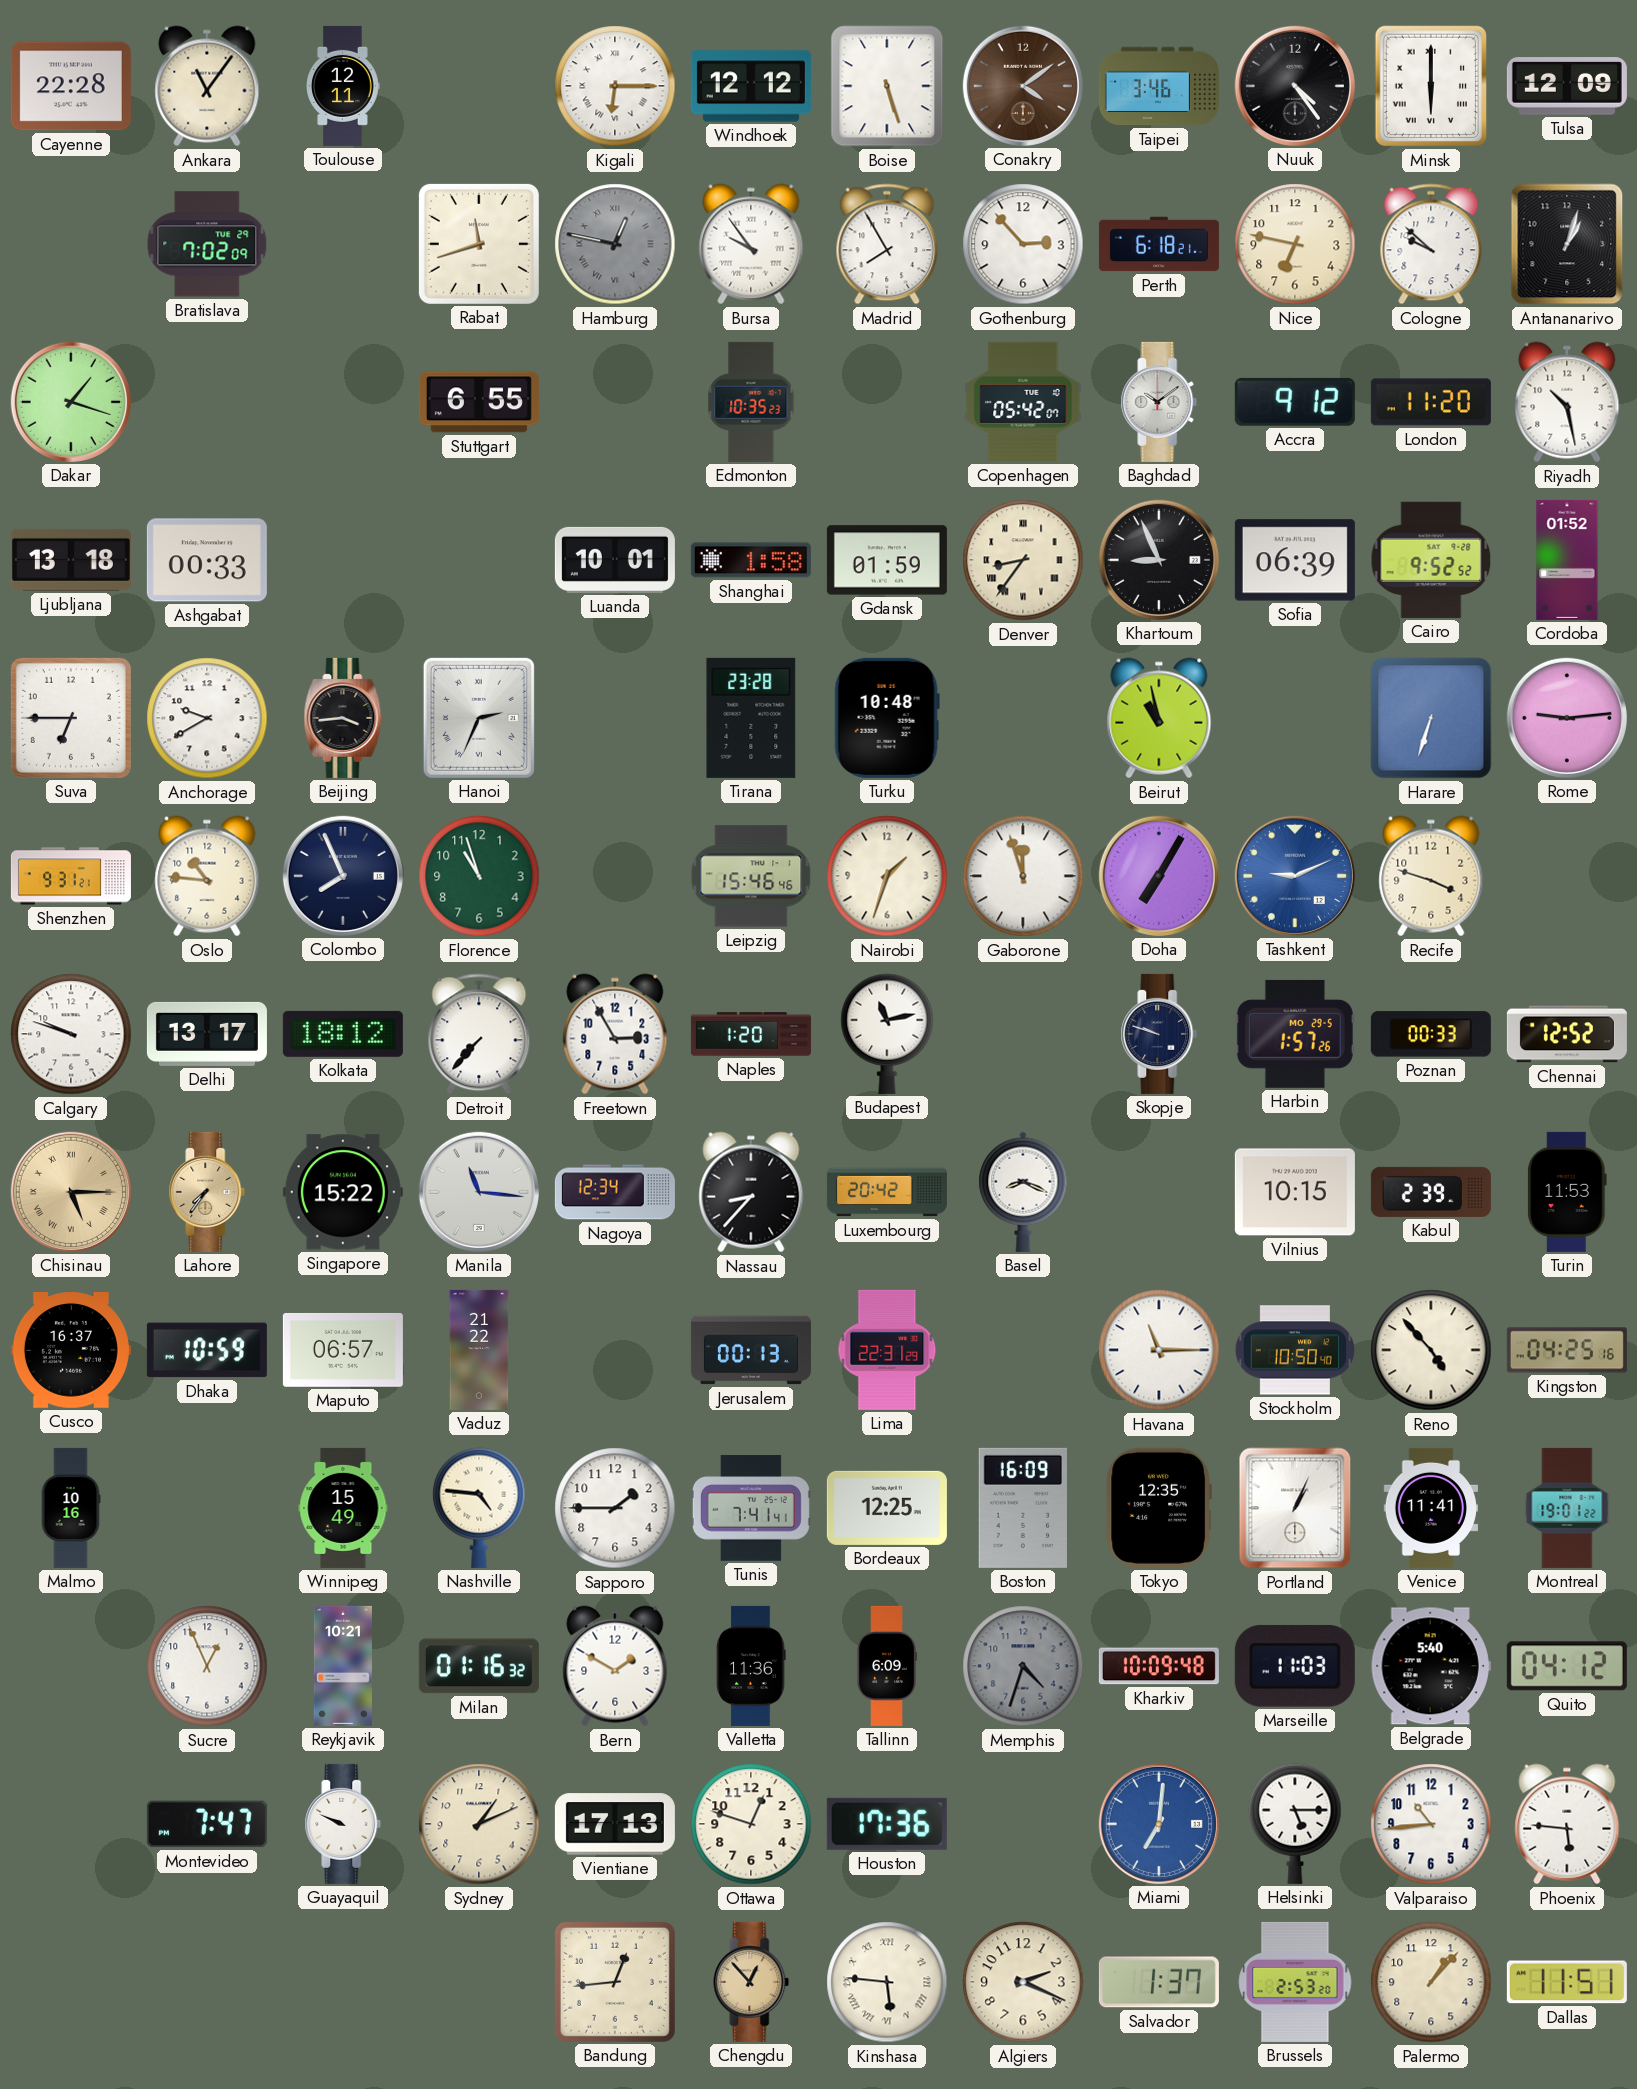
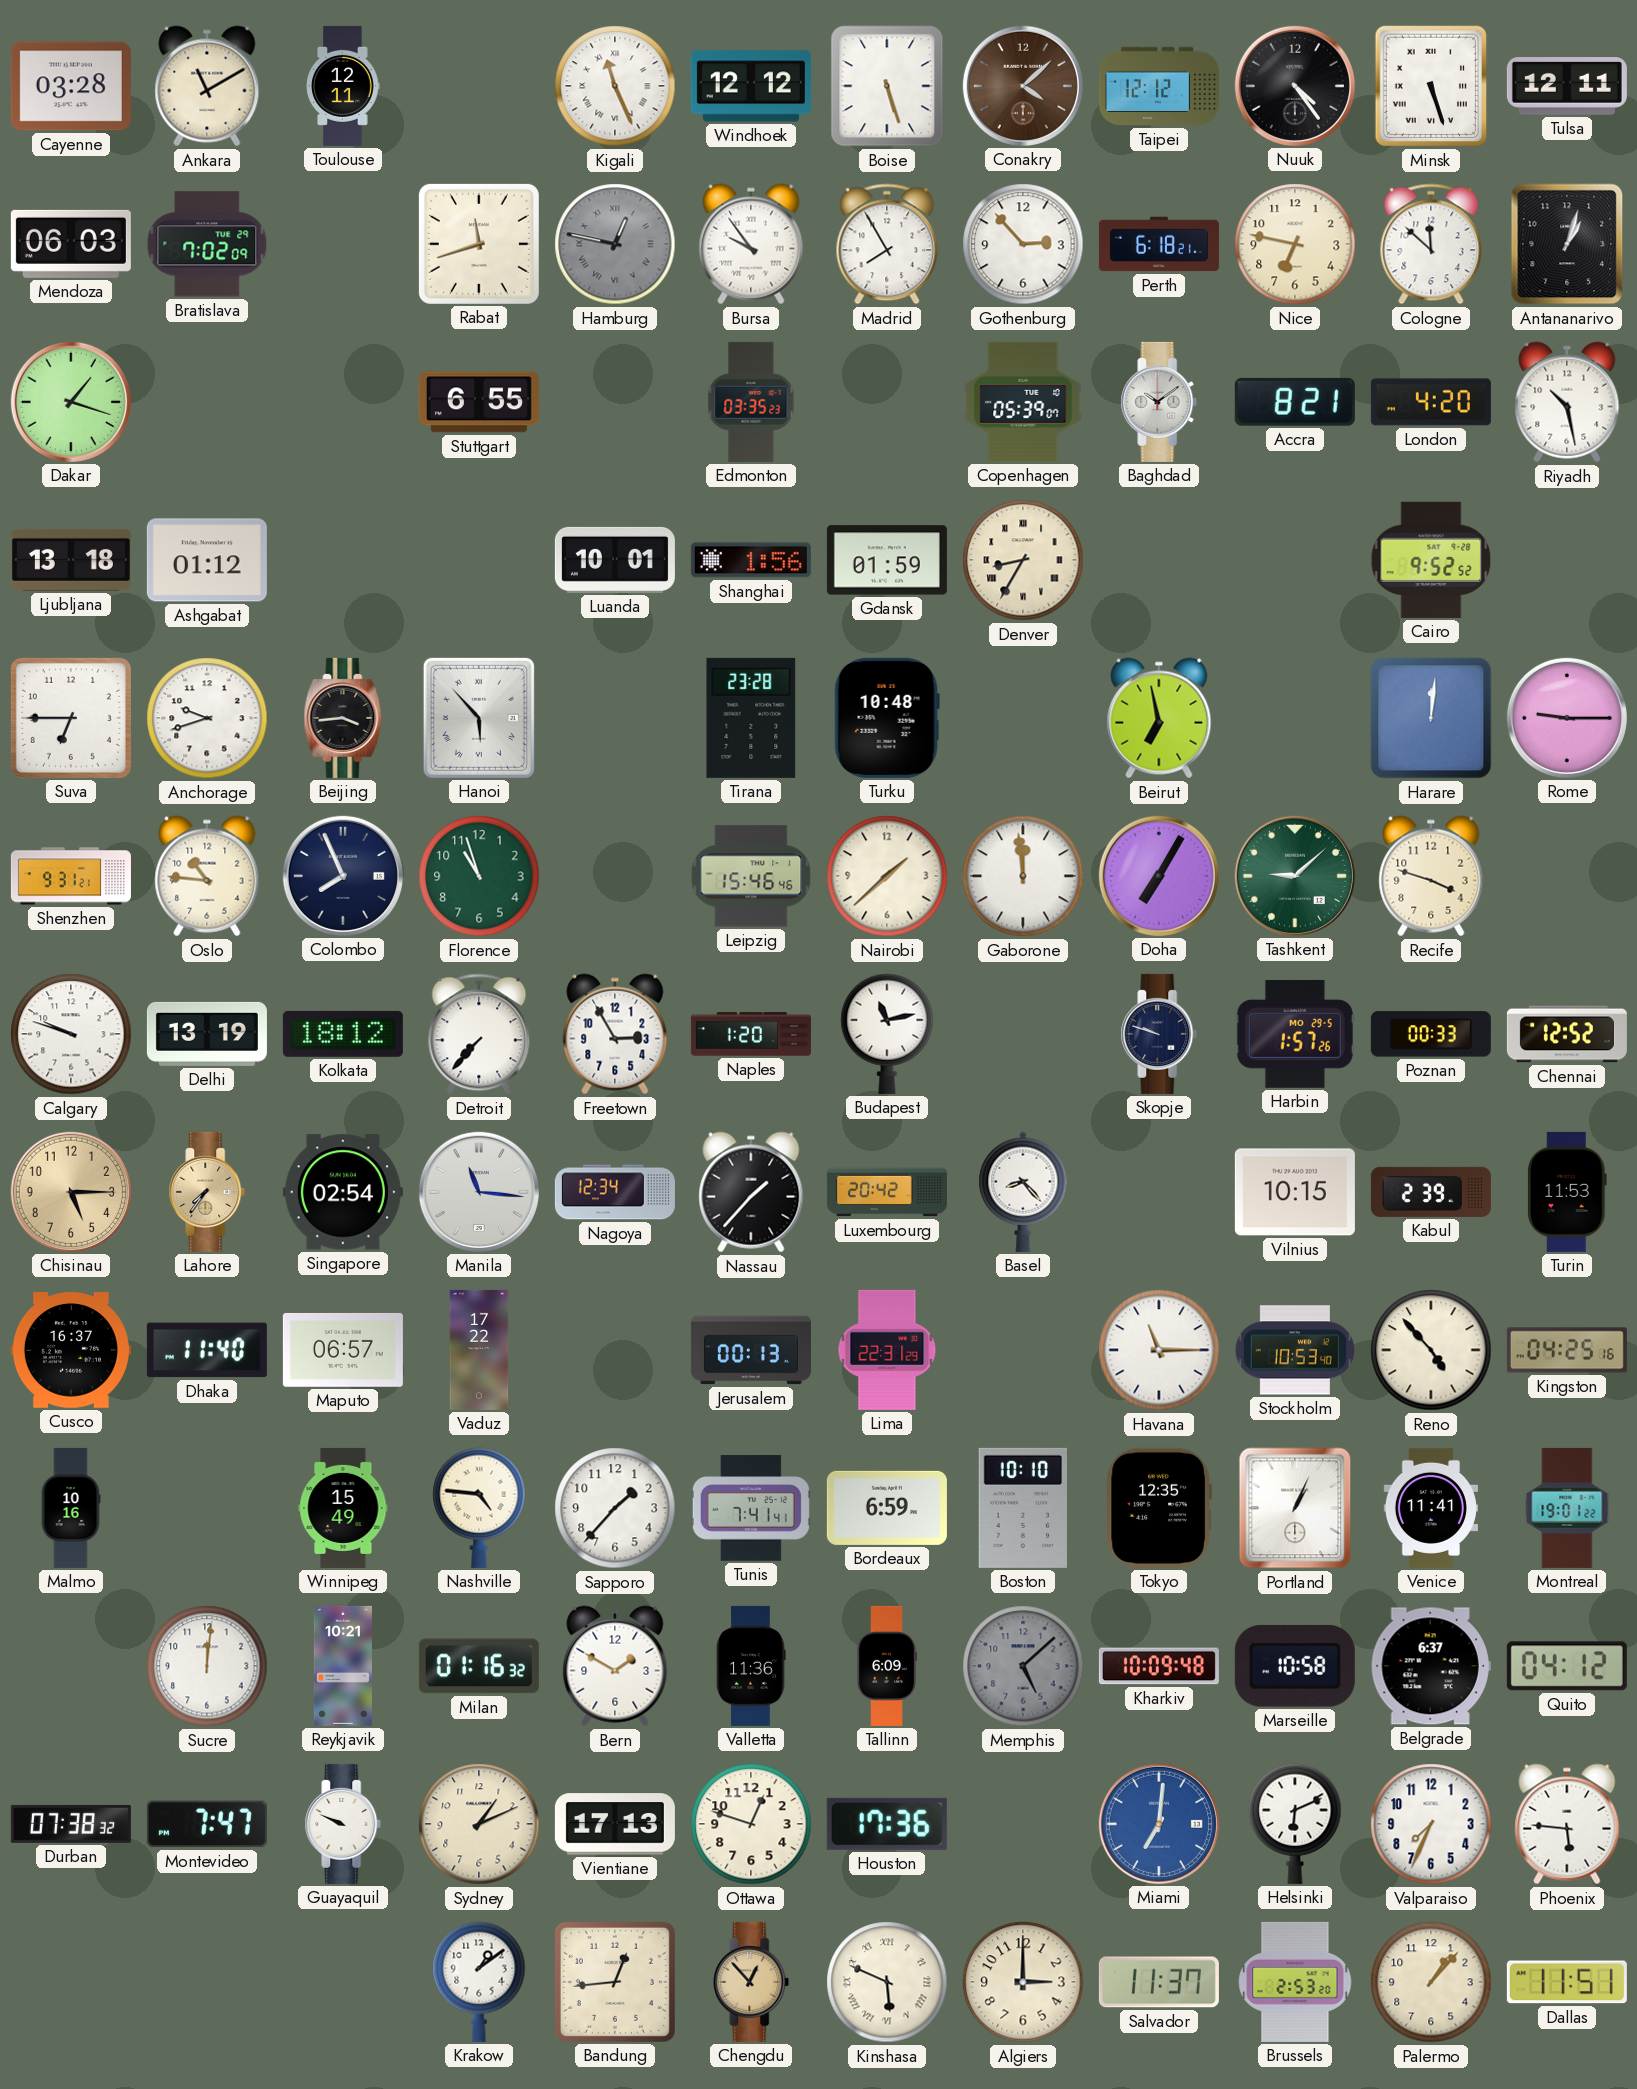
Cayenne: 22:28 -> 03:28 (71, 86)
Ankara: 11:06 -> 11:10 (207, 86)
Kigali: 6:15 -> 11:26 (615, 86)
Conakry: 4:09 -> 4:08 (1023, 86)
Taipei: 3:46 -> 12:12 (1159, 86)
Minsk: 6:00 -> 5:27 (1431, 86)
Tulsa: 12:09 -> 12:11 (1567, 86)
Mendoza: none -> 06:03 (71, 244)
Cologne: 9:52 -> 11:52 (1431, 244)
Edmonton: 10:35 -> 03:35 (751, 402)
Copenhagen: 05:42 -> 05:39 (1023, 402)
Accra: 9:12 -> 8:21 (1295, 402)
London: 11:20 -> 4:20 (1431, 402)
Ashgabat: 00:33 -> 01:12 (207, 560)
Shanghai: 1:58 -> 1:56 (751, 560)
Denver: 8:36 -> 8:35 (1023, 560)
Khartoum: 8:56 -> none (1159, 560)
Sofia: 06:39 -> none (1295, 560)
Cordoba: 01:52 -> none (1567, 560)
Anchorage: 9:40 -> 9:42 (207, 718)
Hanoi: 2:34 -> 5:53 (479, 718)
Beirut: 10:58 -> 6:58 (1159, 718)
Harare: 6:33 -> 12:01 (1431, 718)
Rome: 9:14 -> 9:15 (1567, 718)
Nairobi: 1:33 -> 1:38 (887, 876)
Gaborone: 11:57 -> 11:59 (1023, 876)
Tashkent: 9:11 -> 9:08 (1295, 876)
Tashkent dial: blue -> green (1295, 876)
Delhi: 13:17 -> 13:19 (207, 1034)
Chisinau numerals: Roman -> Arabic (71, 1192)
Singapore: 15:22 -> 02:54 (343, 1192)
Nassau: 8:37 -> 1:37 (751, 1192)
Basel: 8:19 -> 8:23 (1023, 1192)
Dhaka: 10:59 -> 11:40 (207, 1350)
Vaduz: 21:22 -> 17:22 (479, 1350)
Stockholm: 10:50 -> 10:53 (1295, 1350)
Sapporo: 1:45 -> 1:37 (615, 1508)
Bordeaux: 12:25 -> 6:59 (887, 1508)
Boston: 16:09 -> 10:10 (1023, 1508)
Sucre: 12:56 -> 12:01 (207, 1666)
Memphis: 4:33 -> 5:08 (1023, 1666)
Marseille: 11:03 -> 10:58 (1295, 1666)
Belgrade: 5:40 -> 6:37 (1431, 1666)
Durban: none -> 07:38 (71, 1824)
Helsinki: 5:15 -> 6:11 (1295, 1824)
Valparaiso: 10:44 -> 7:34 (1431, 1824)
Krakow: none -> 1:09 (479, 1982)
Kinshasa: 5:46 -> 5:49 (887, 1982)
Algiers: 2:19 -> 3:00 (1023, 1982)
Salvador: 1:37 -> 11:37 (1159, 1982)
